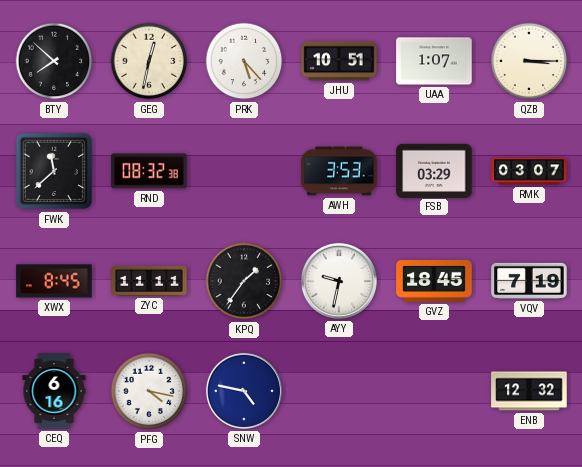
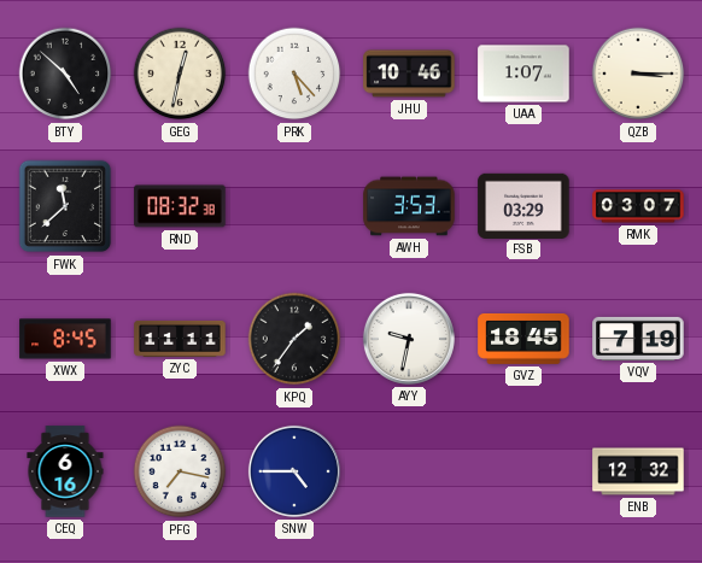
BTY: 7:52 -> 4:52 (65, 74)
JHU: 10:51 -> 10:46 (409, 74)
PFG: 4:17 -> 7:17 (180, 471)
SNW: 4:47 -> 4:45 (294, 471)
